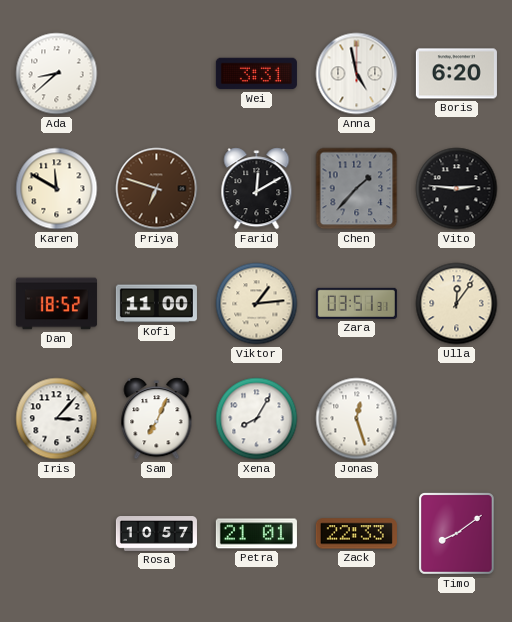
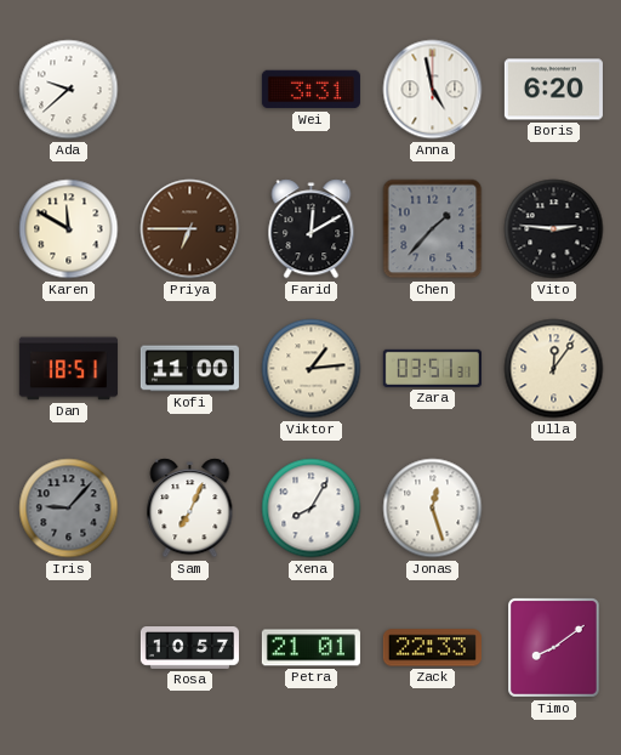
Ada: 8:38 -> 9:38 (69, 90)
Priya: 6:48 -> 6:45 (190, 229)
Dan: 18:52 -> 18:51 (68, 369)
Iris: 3:07 -> 9:07 (69, 509)
Iris dial: white -> grey (69, 509)
